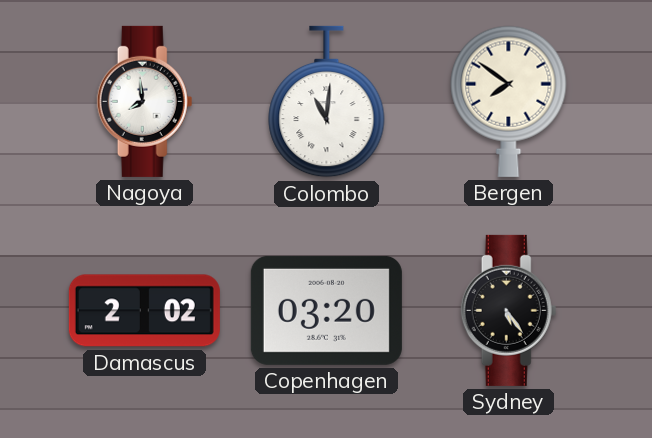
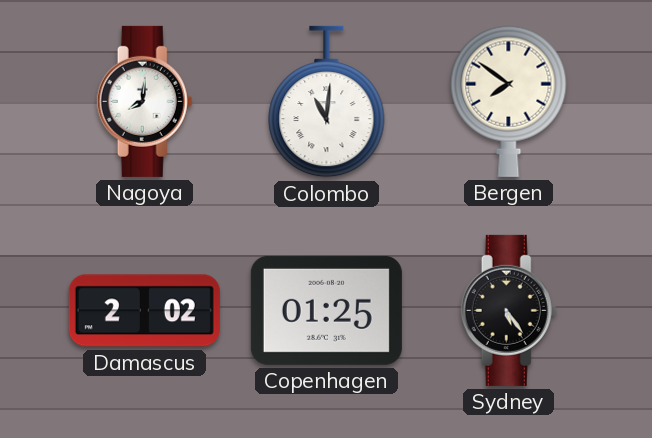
Nagoya: 7:59 -> 8:01 (145, 101)
Copenhagen: 03:20 -> 01:25 (326, 310)
